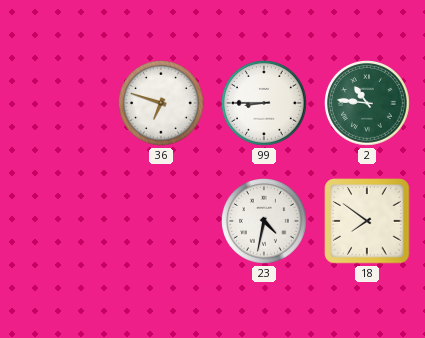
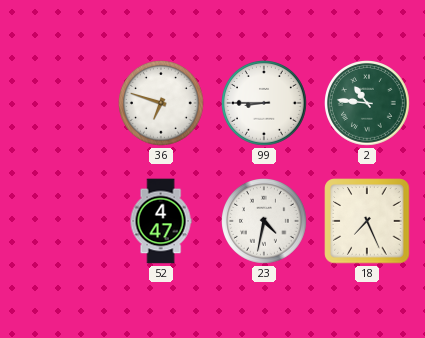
52: none -> 4:47 (161, 221)
18: 7:51 -> 7:26 (367, 221)
